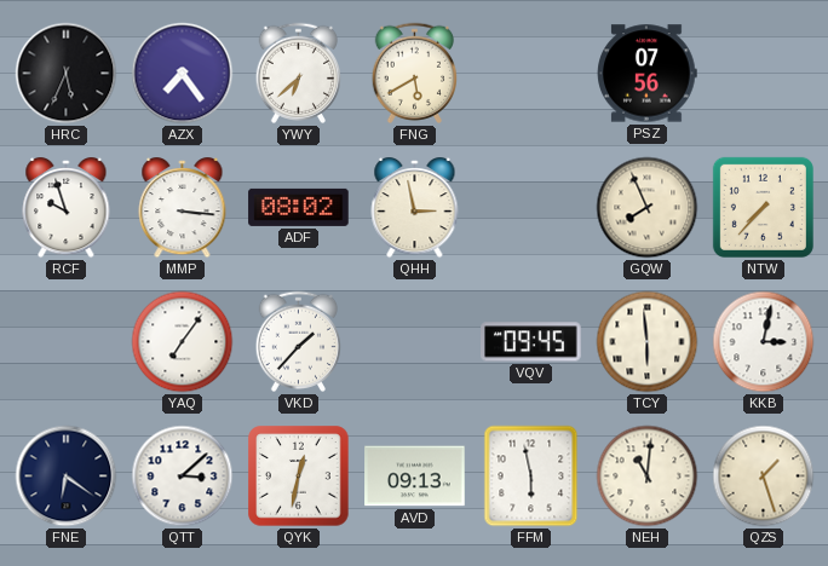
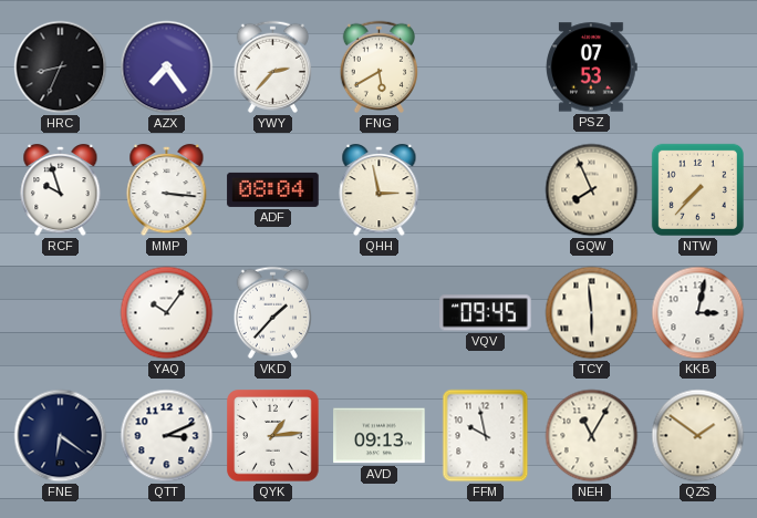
HRC: 5:34 -> 8:34 (61, 68)
YWY: 6:38 -> 2:37 (272, 66)
PSZ: 07:56 -> 07:53 (592, 68)
ADF: 08:02 -> 08:04 (273, 189)
YAQ: 7:06 -> 10:06 (167, 313)
QTT: 3:08 -> 3:11 (167, 436)
QYK: 12:32 -> 1:14 (273, 436)
FFM: 5:58 -> 9:58 (486, 436)
NEH: 11:01 -> 11:05 (592, 436)
QZS: 1:27 -> 1:51 (698, 436)
